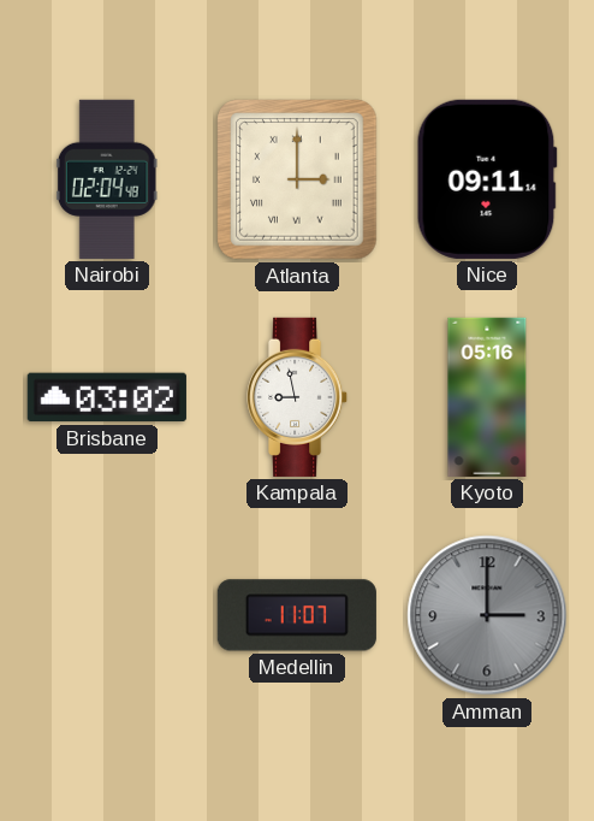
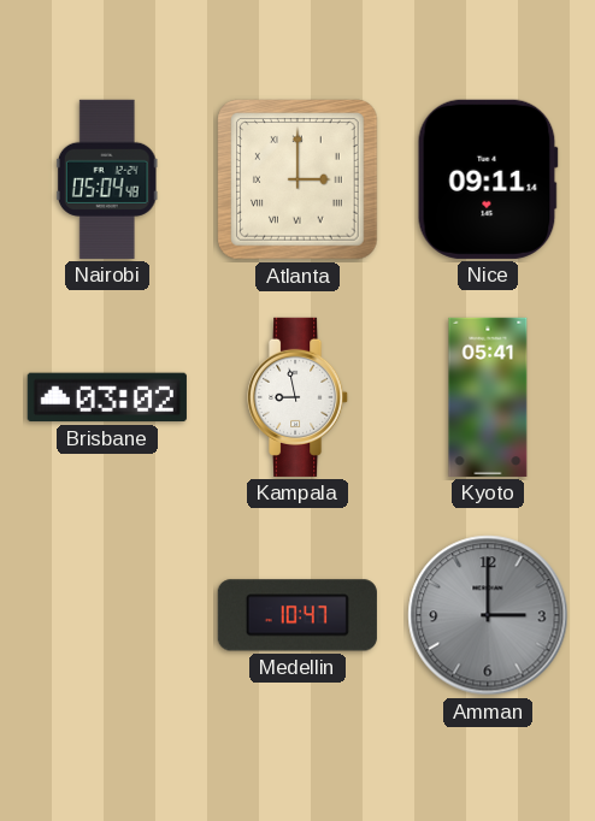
Nairobi: 02:04 -> 05:04 (107, 179)
Kyoto: 05:16 -> 05:41 (488, 397)
Medellin: 11:07 -> 10:47 (297, 615)
